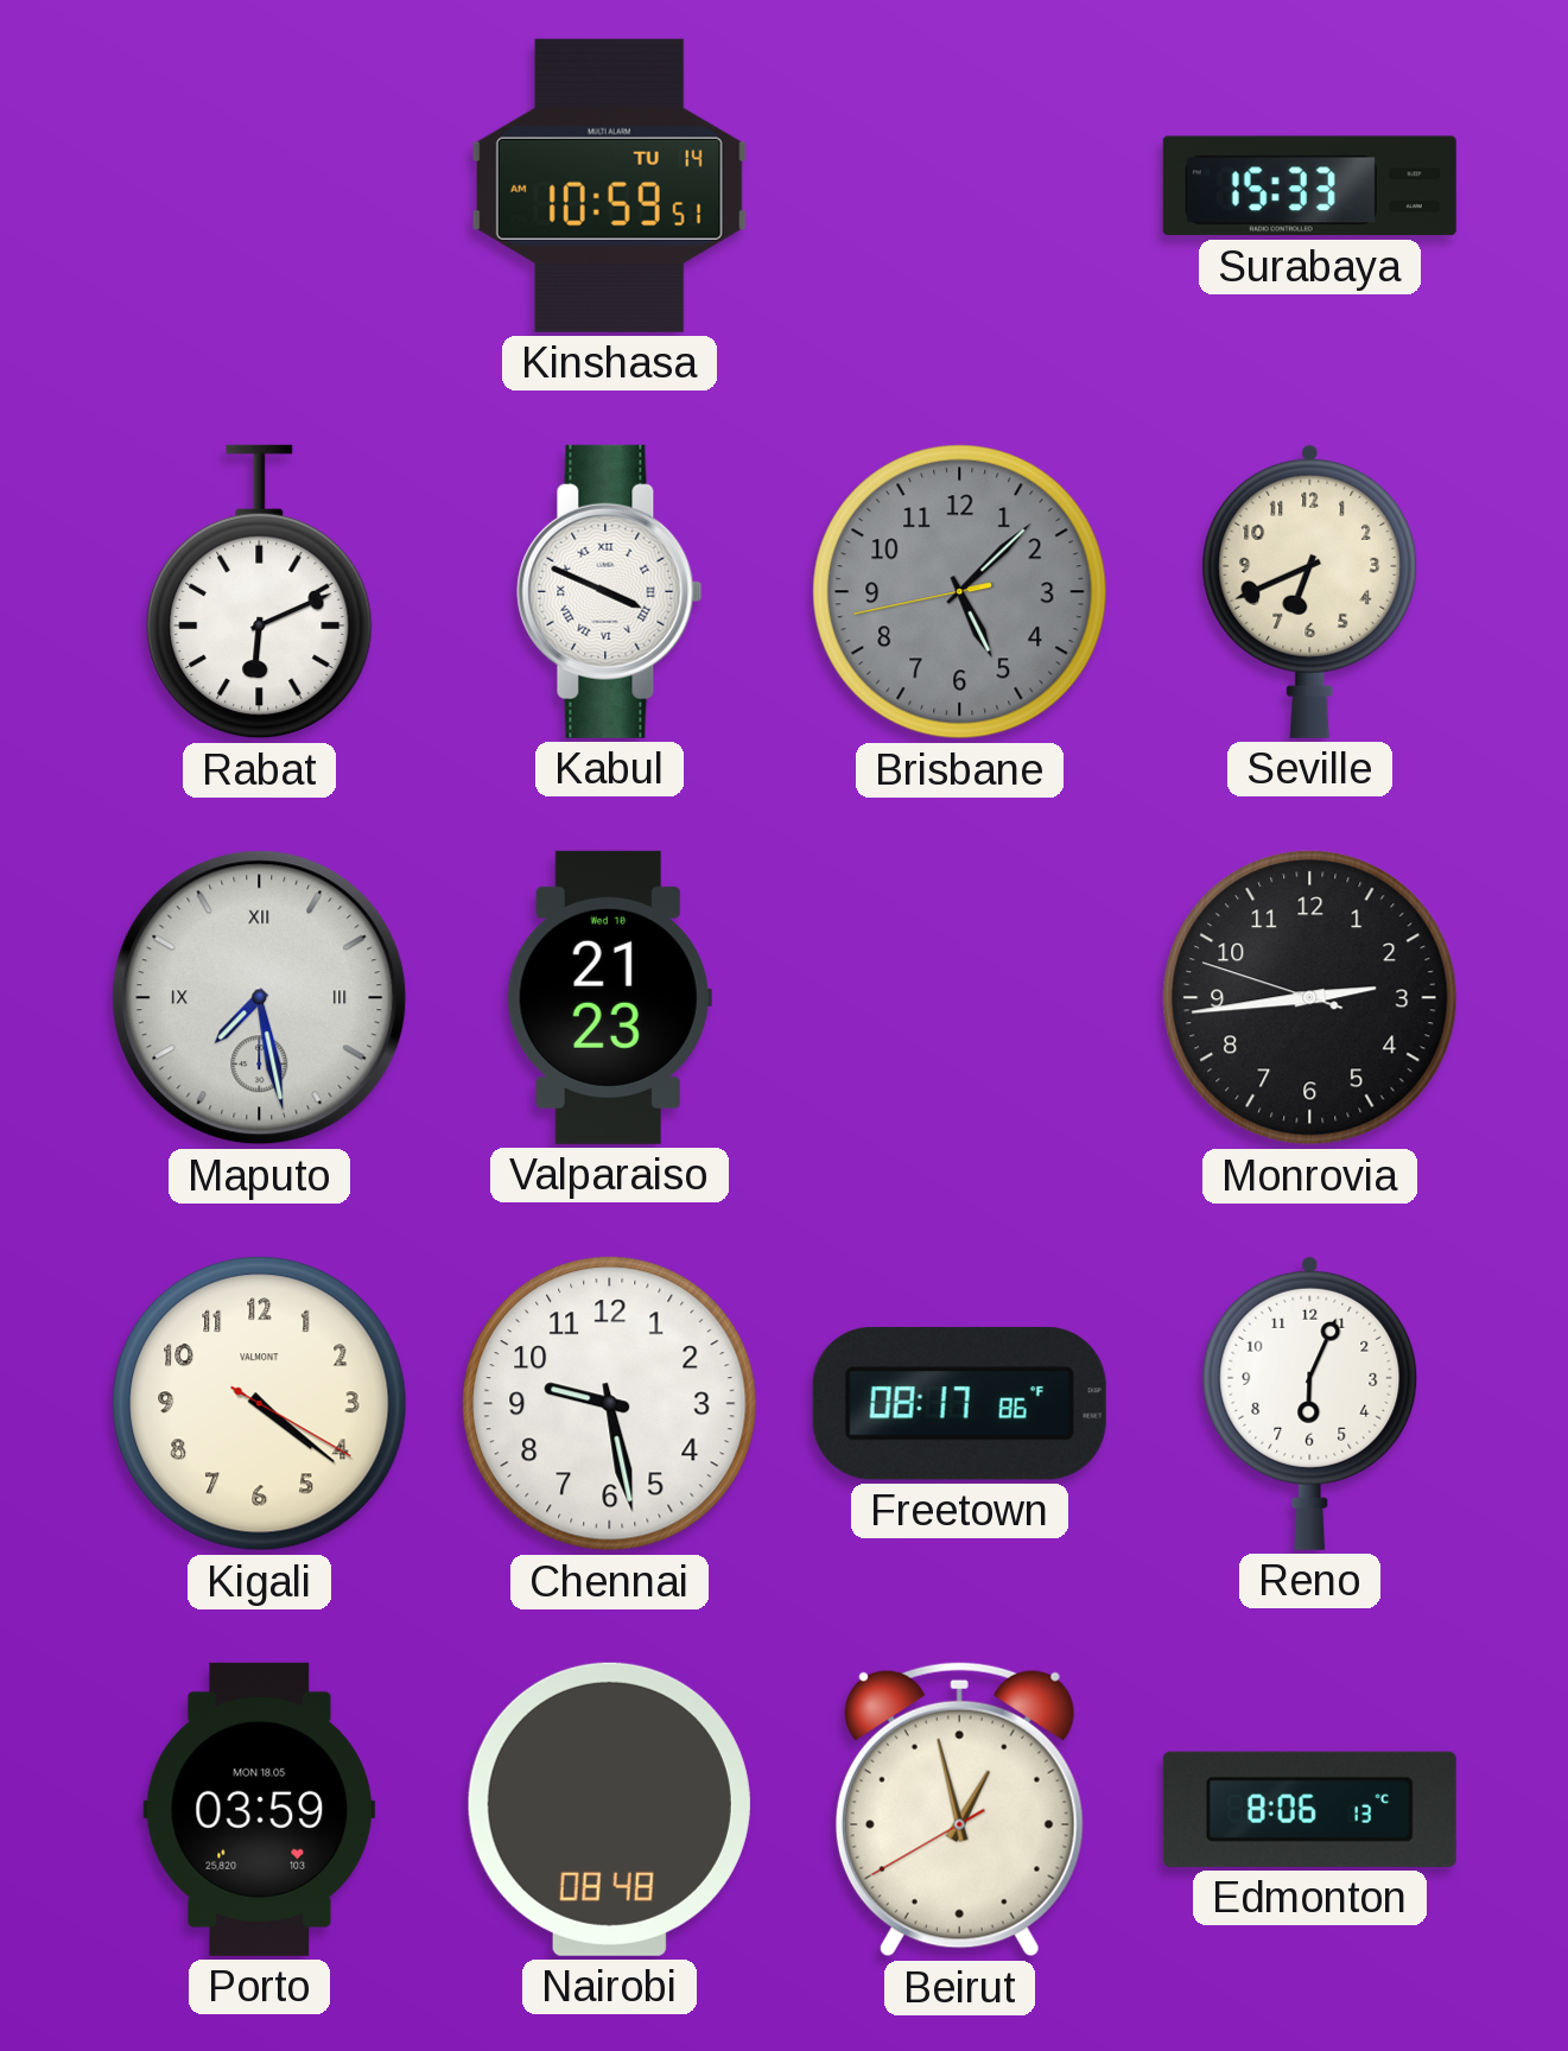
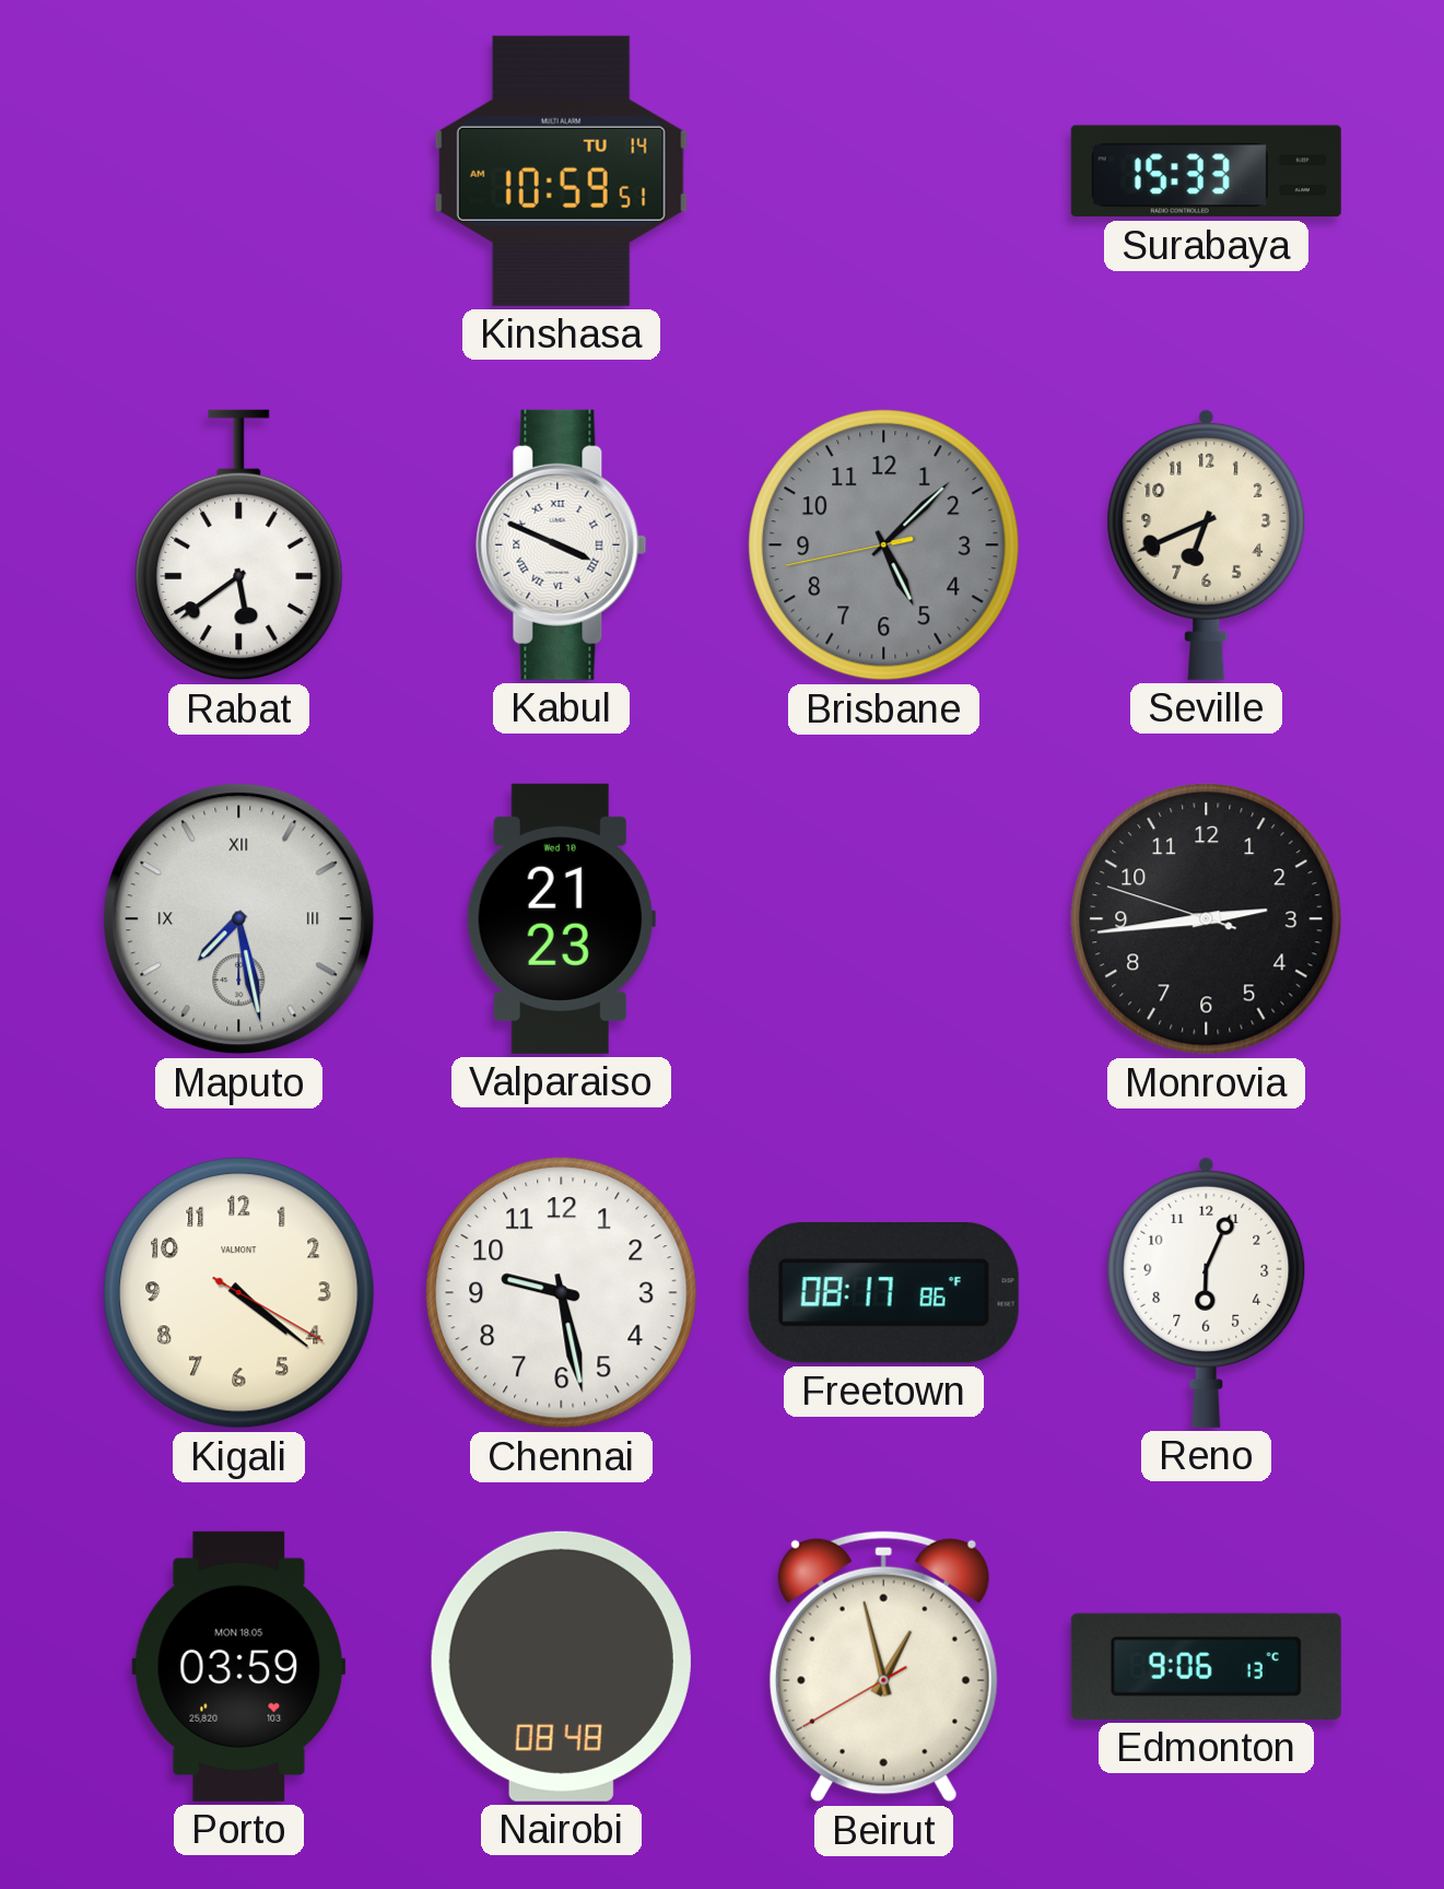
Rabat: 6:11 -> 5:39 (239, 545)
Edmonton: 8:06 -> 9:06 (1206, 1666)
